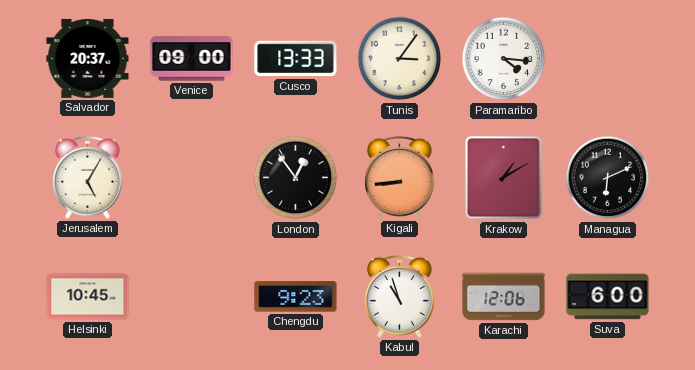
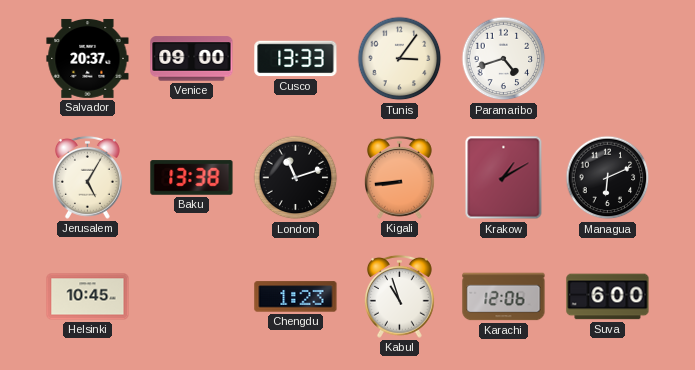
Paramaribo: 4:16 -> 4:42 (504, 59)
Baku: none -> 13:38 (192, 178)
London: 12:54 -> 11:12 (296, 178)
Chengdu: 9:23 -> 1:23 (296, 297)
